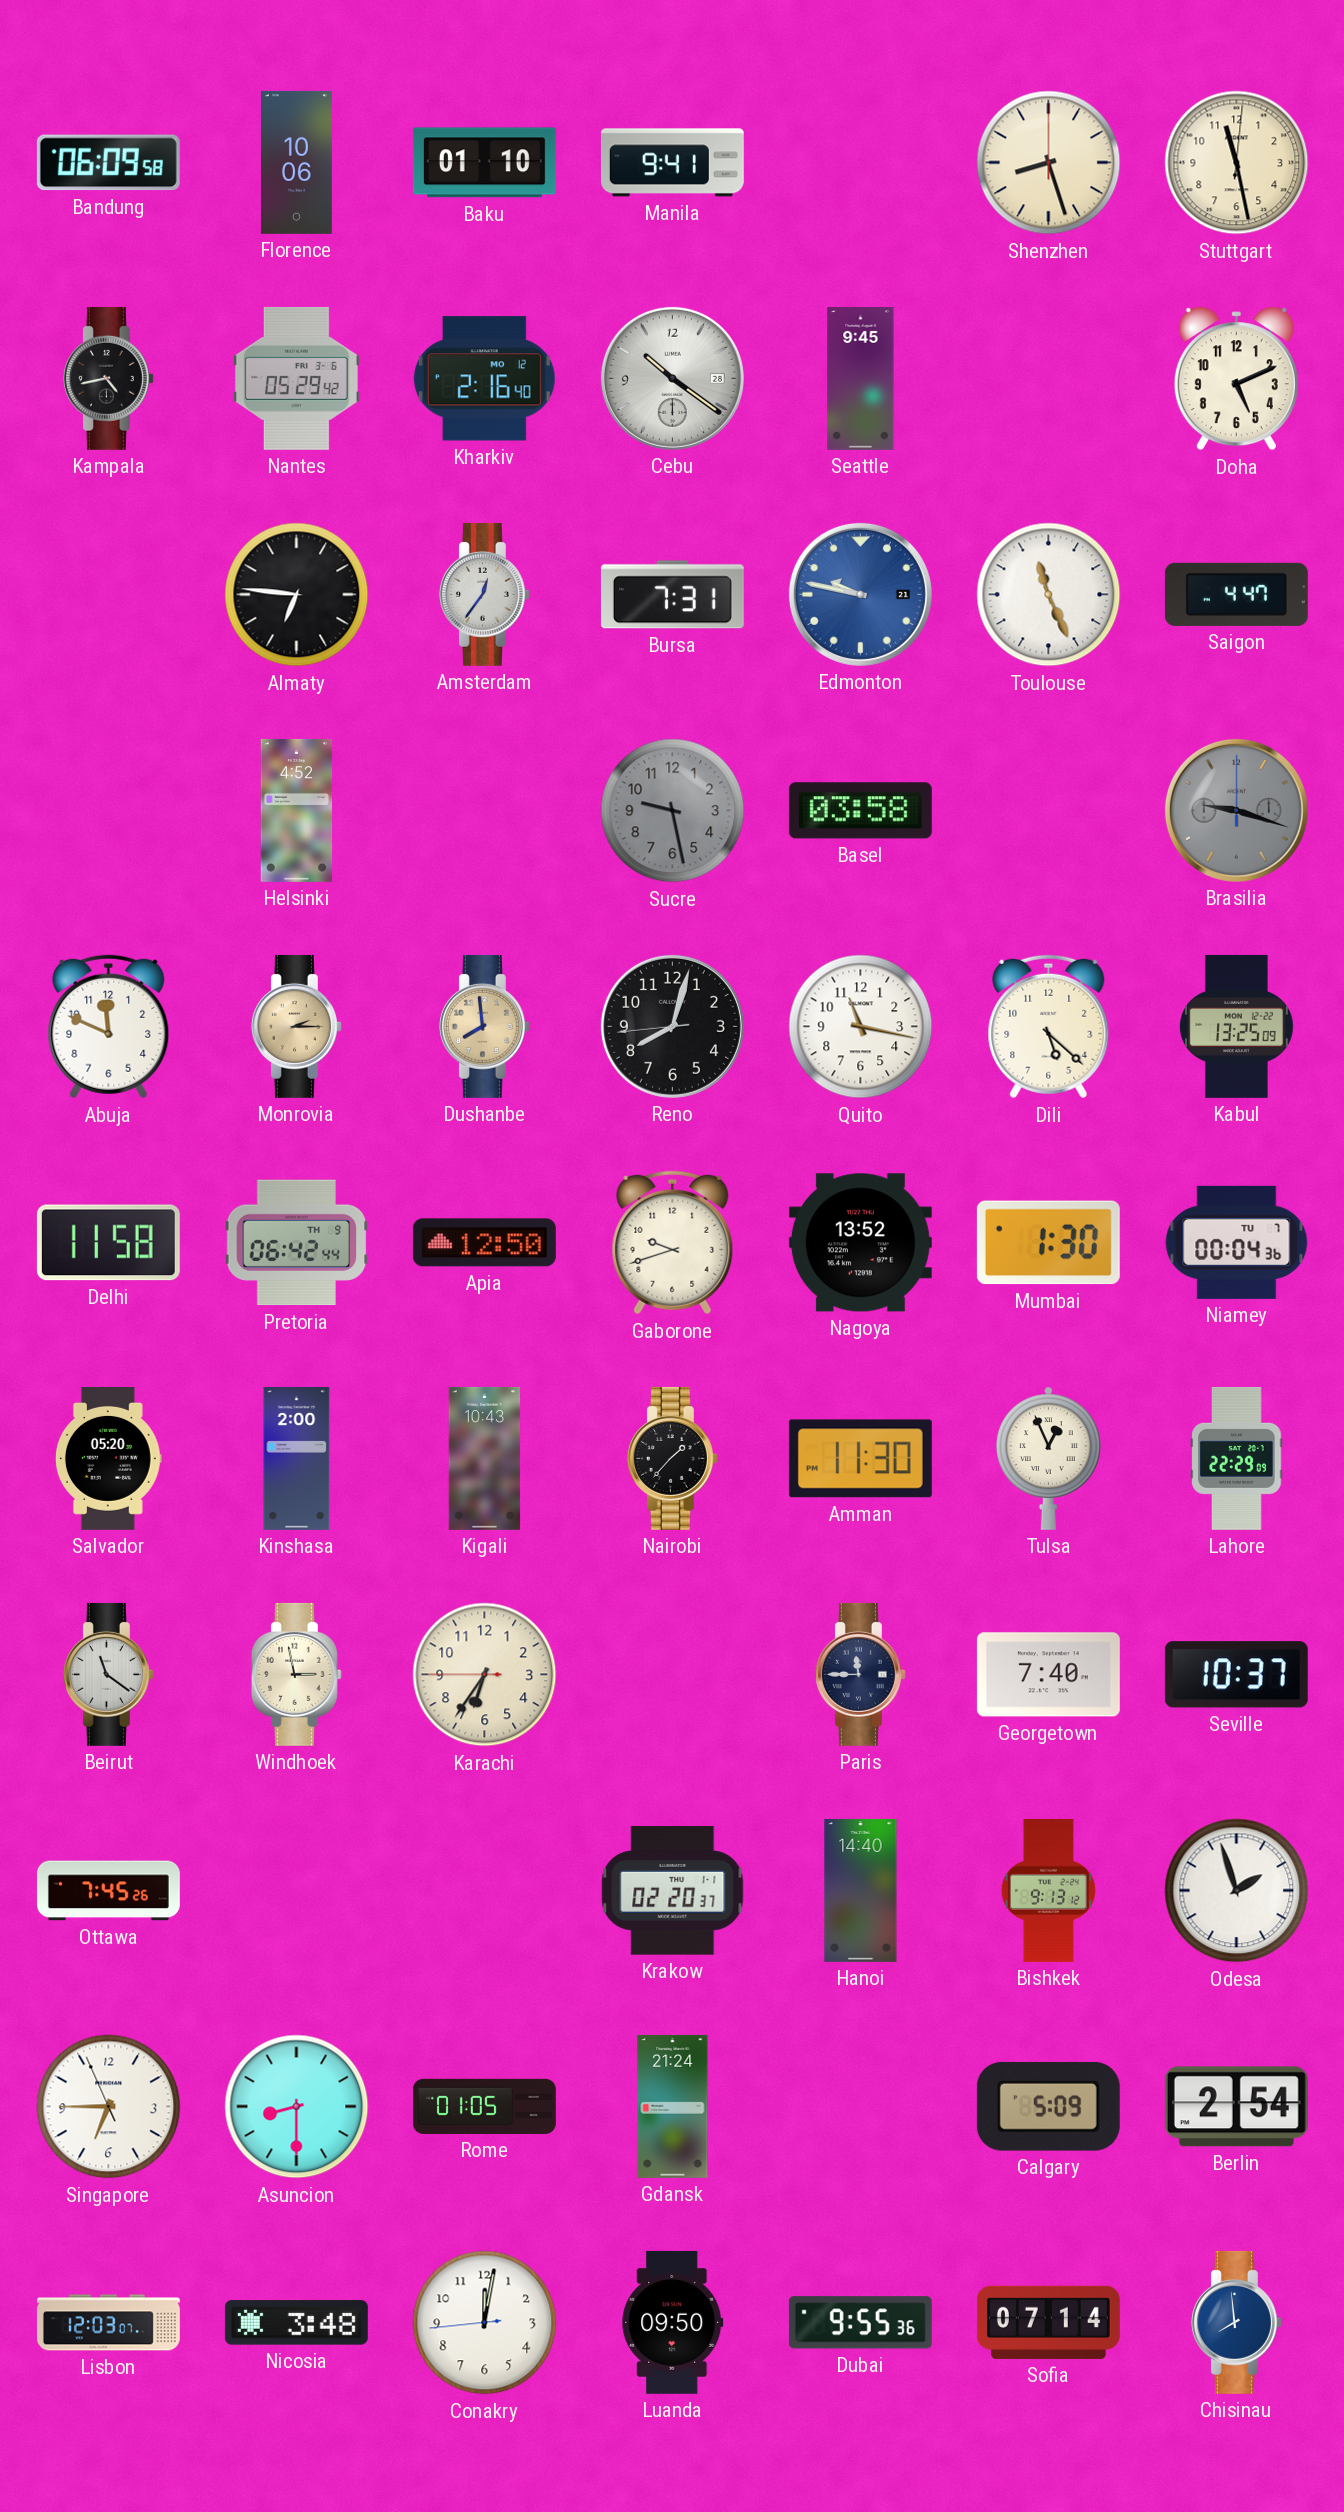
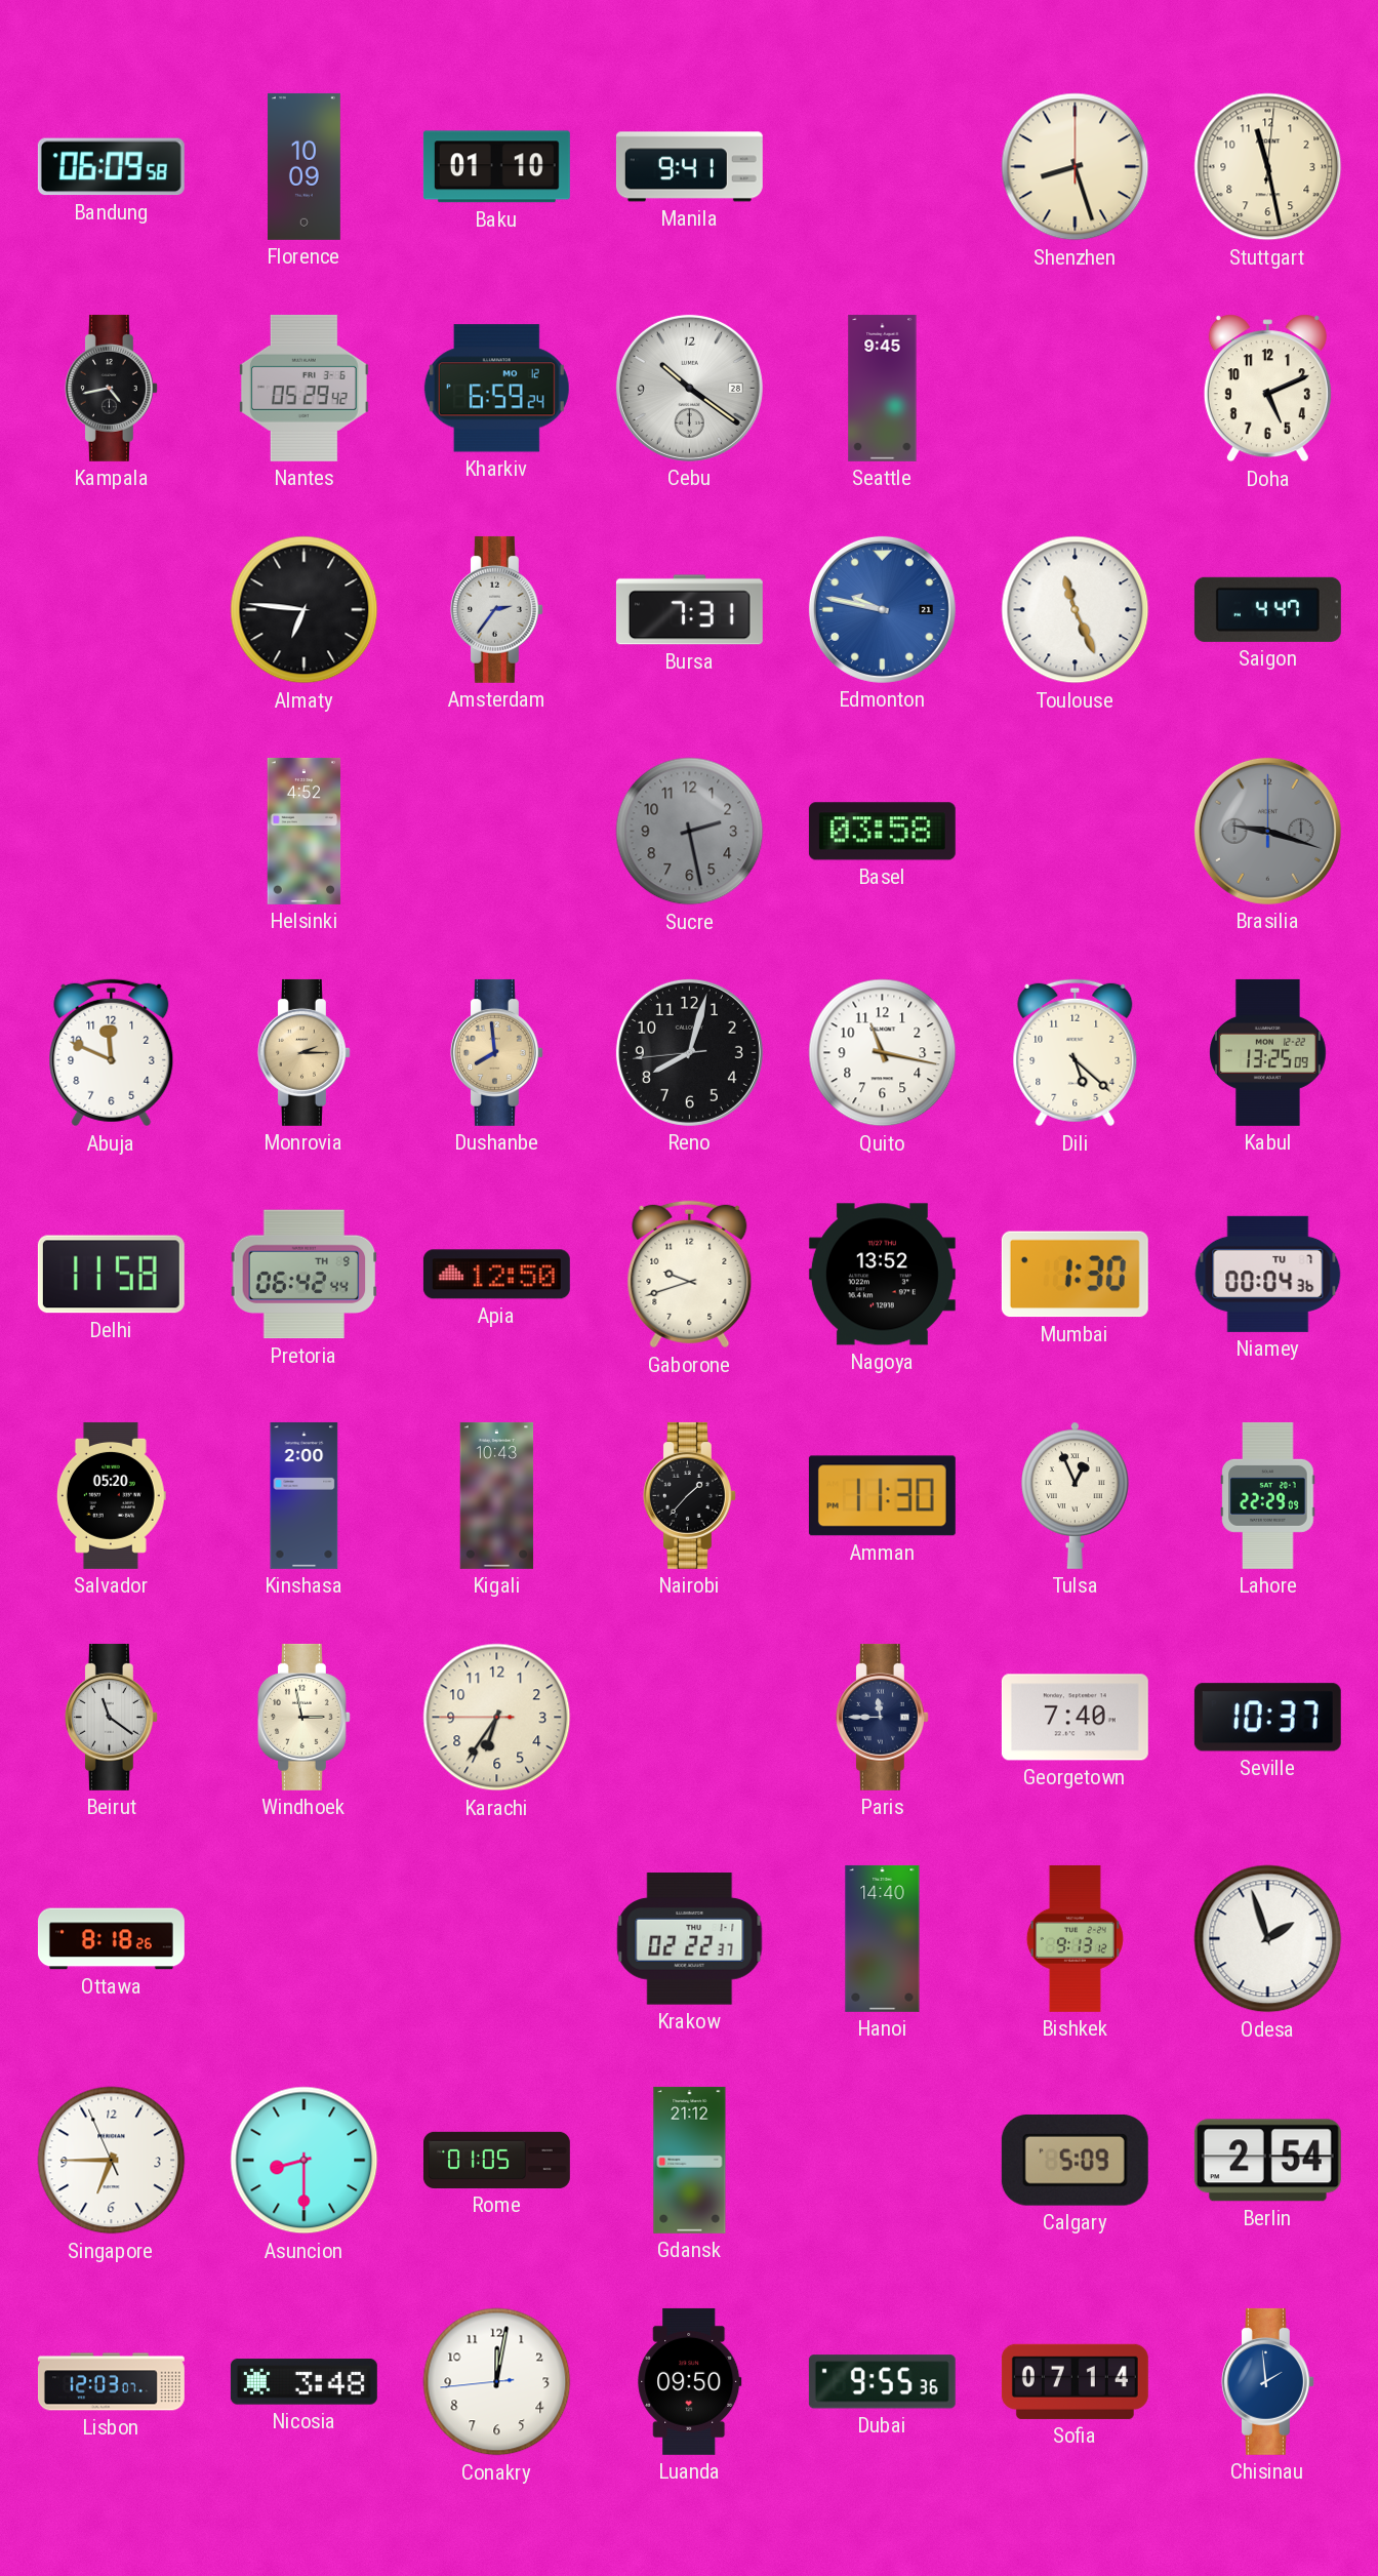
Florence: 10:06 -> 10:09 (303, 166)
Kharkiv: 2:16 -> 6:59 (496, 389)
Amsterdam: 12:36 -> 2:36 (496, 609)
Sucre: 9:28 -> 2:28 (690, 832)
Ottawa: 7:45 -> 8:18 (111, 1939)
Krakow: 02:20 -> 02:22 (690, 1939)
Gdansk: 21:24 -> 21:12 (690, 2160)
Chisinau: 7:59 -> 1:59 (1267, 2381)
